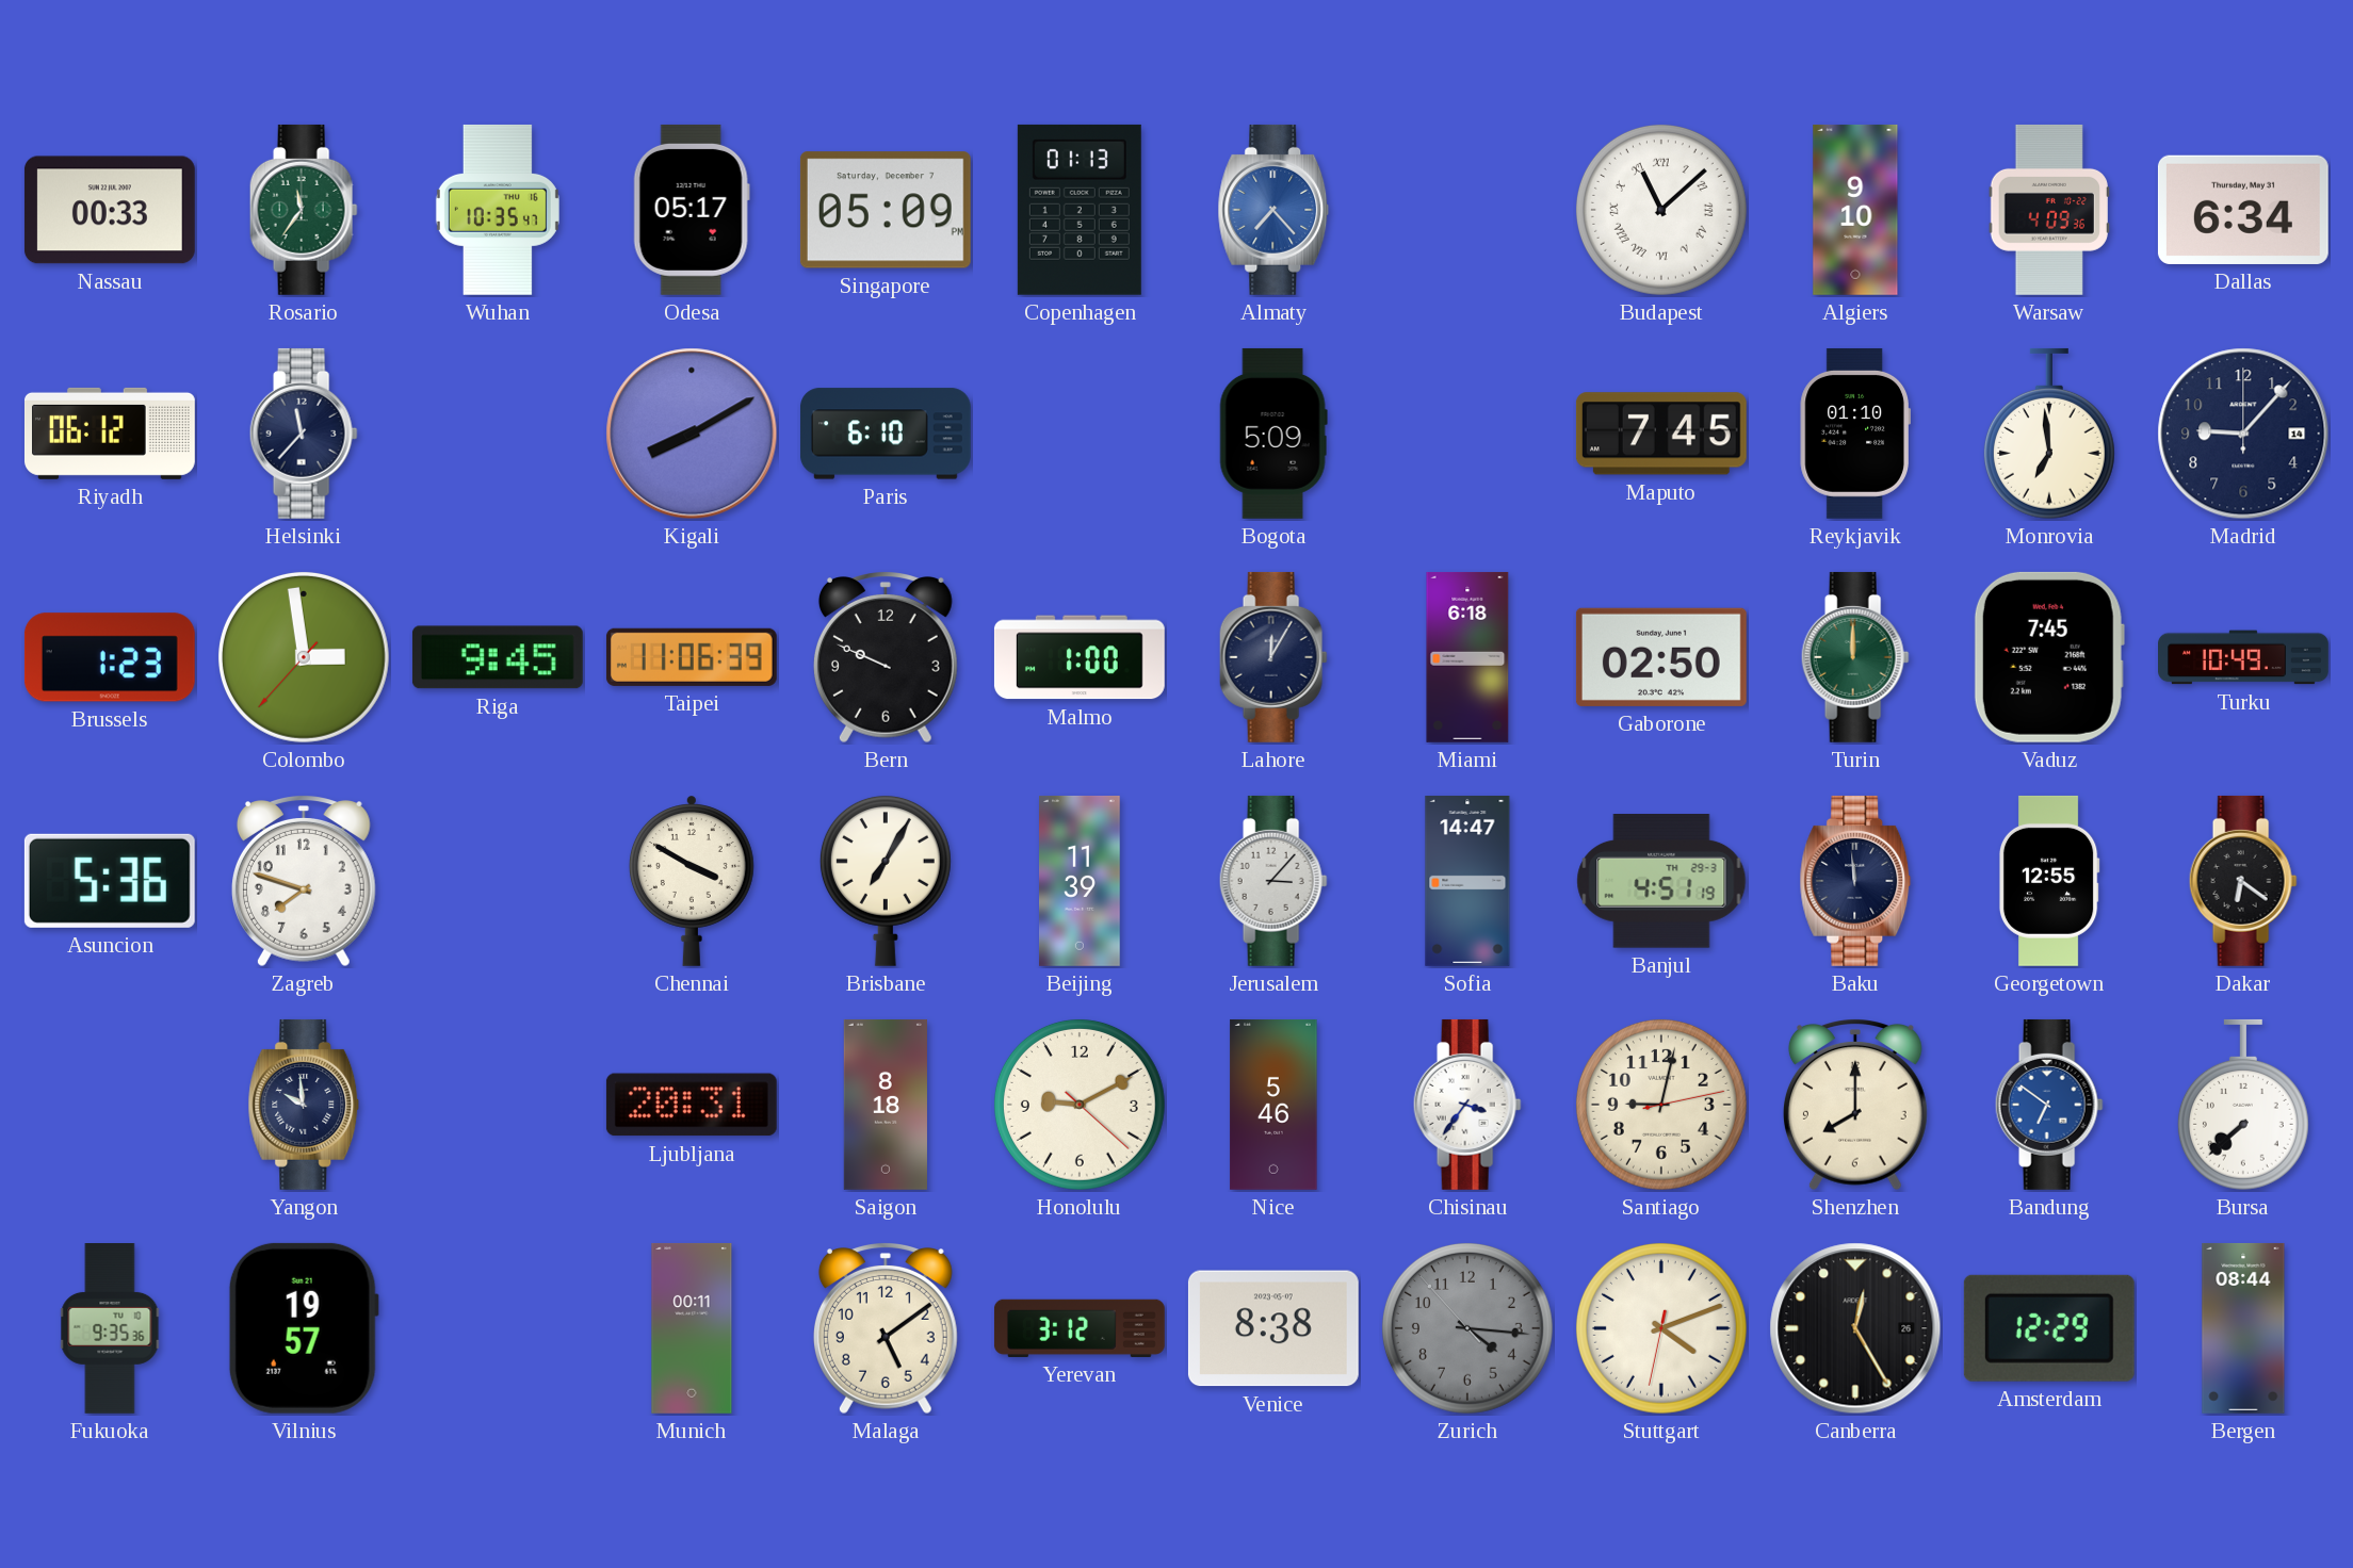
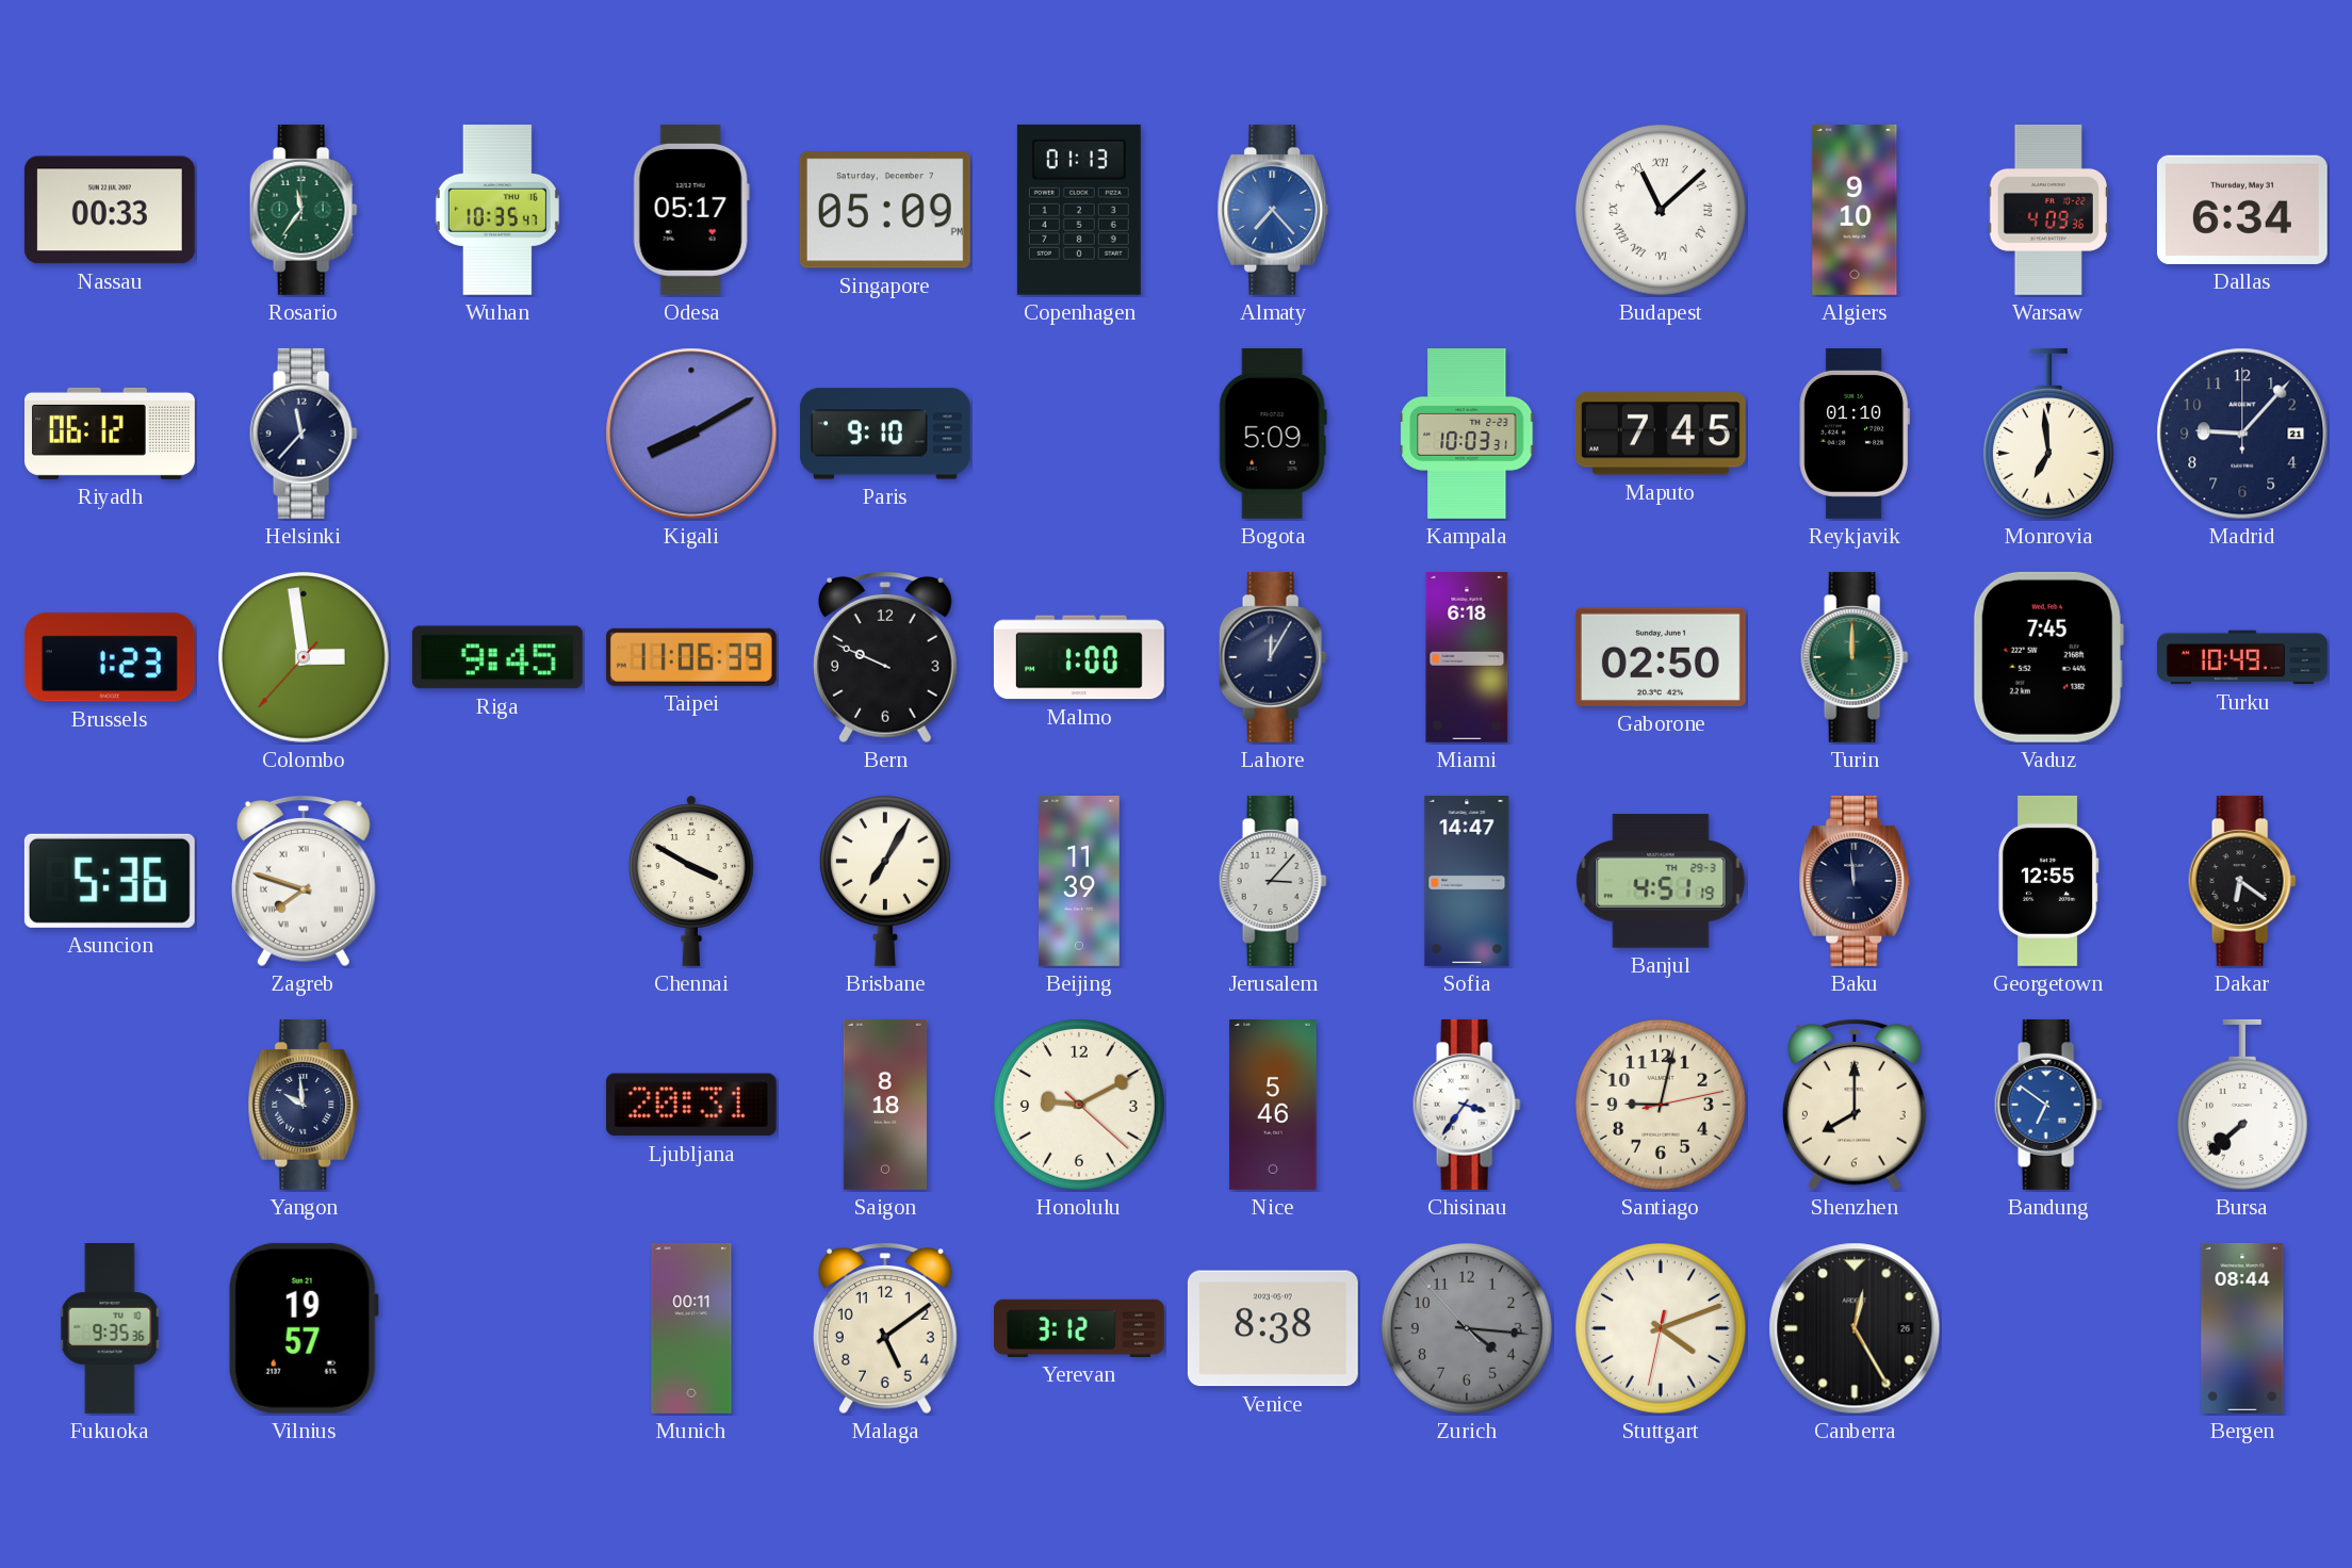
Paris: 6:10 -> 9:10 (885, 434)
Kampala: none -> 10:03 (1467, 435)
Madrid date: 14 -> 21 (2242, 434)
Zagreb numerals: Arabic -> Roman (304, 882)
Amsterdam: 12:29 -> none (2049, 1328)
